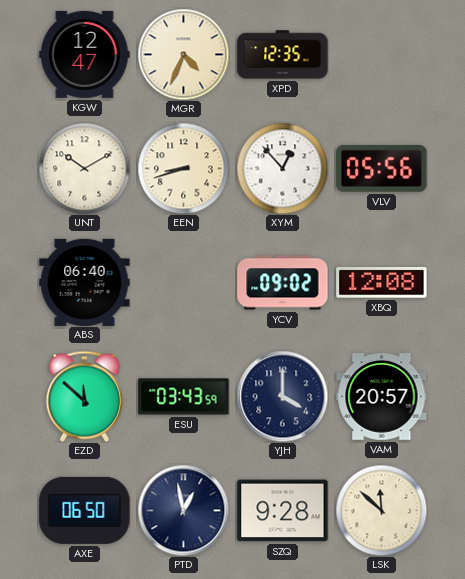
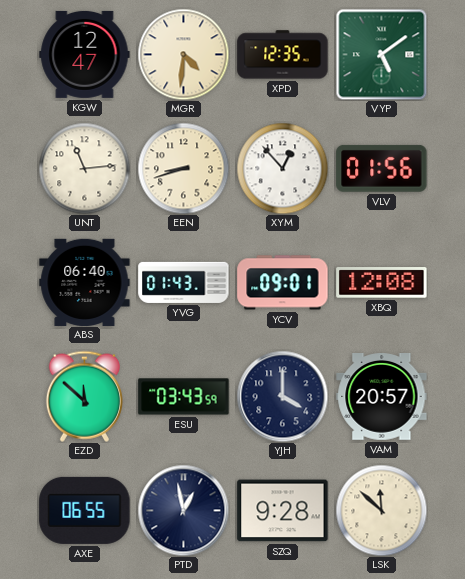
MGR: 4:34 -> 4:31 (183, 54)
VYP: none -> 5:09 (381, 54)
UNT: 10:10 -> 11:14 (84, 168)
VLV: 05:56 -> 01:56 (382, 168)
YVG: none -> 01:43 (184, 282)
YCV: 09:02 -> 09:01 (283, 283)
AXE: 06:50 -> 06:55 (85, 510)
